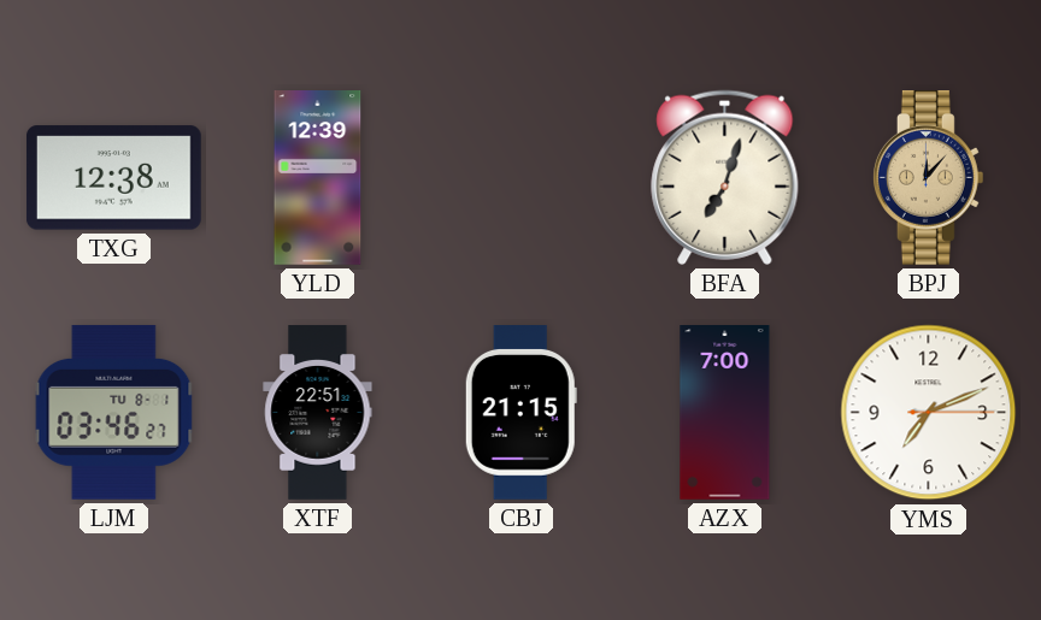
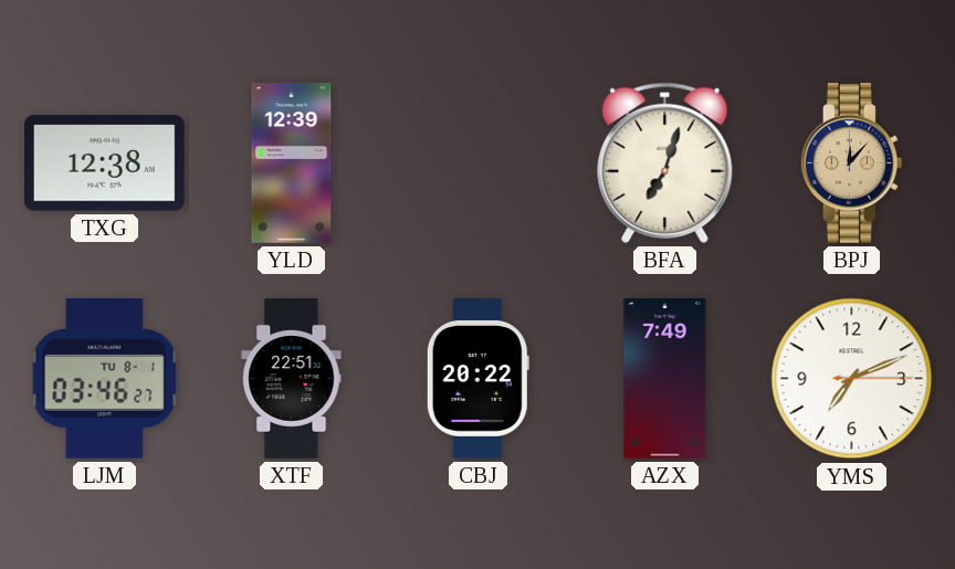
CBJ: 21:15 -> 20:22 (478, 379)
AZX: 7:00 -> 7:49 (665, 379)
